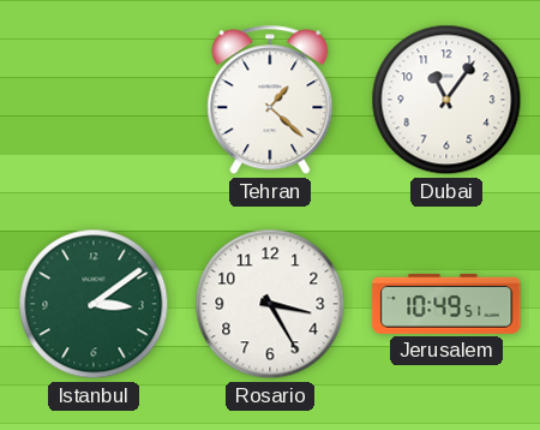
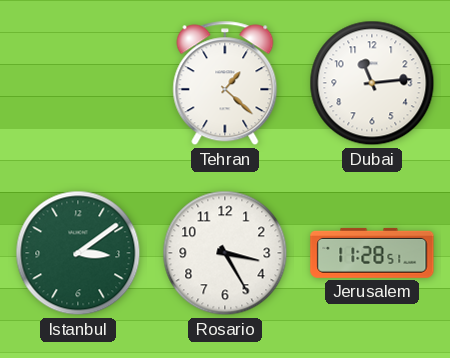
Dubai: 11:06 -> 11:14 (372, 83)
Jerusalem: 10:49 -> 11:28 (372, 253)
